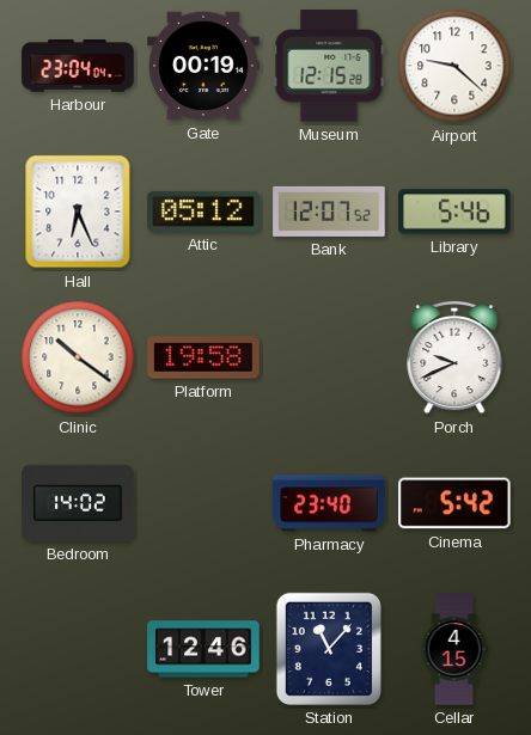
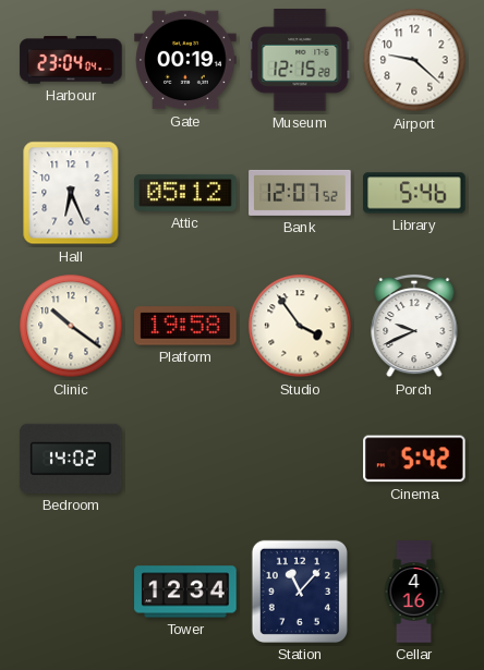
Studio: none -> 3:54 (300, 326)
Pharmacy: 23:40 -> none (329, 503)
Tower: 12:46 -> 12:34 (185, 592)
Cellar: 4:15 -> 4:16 (414, 592)
